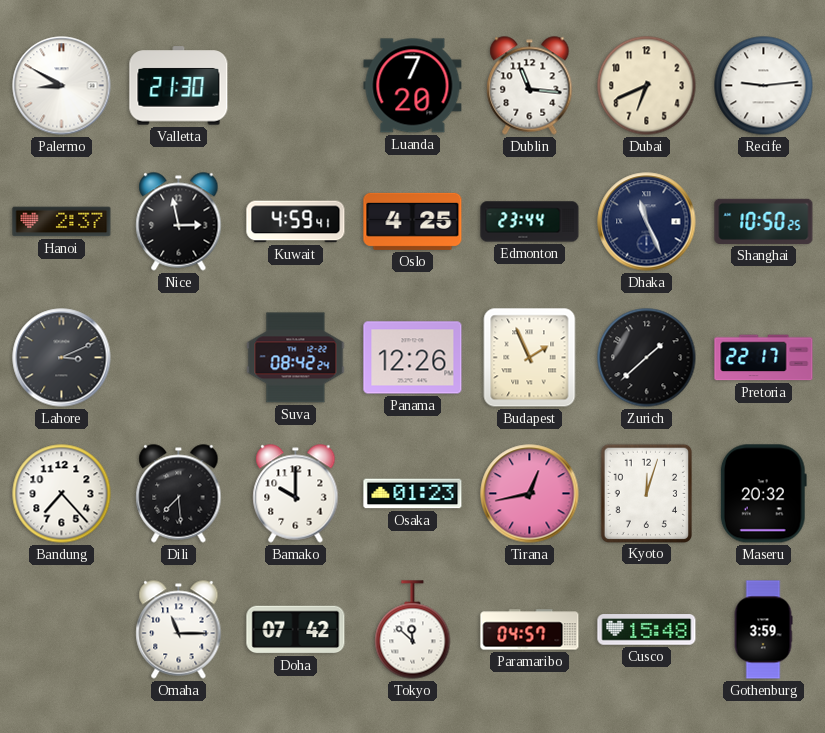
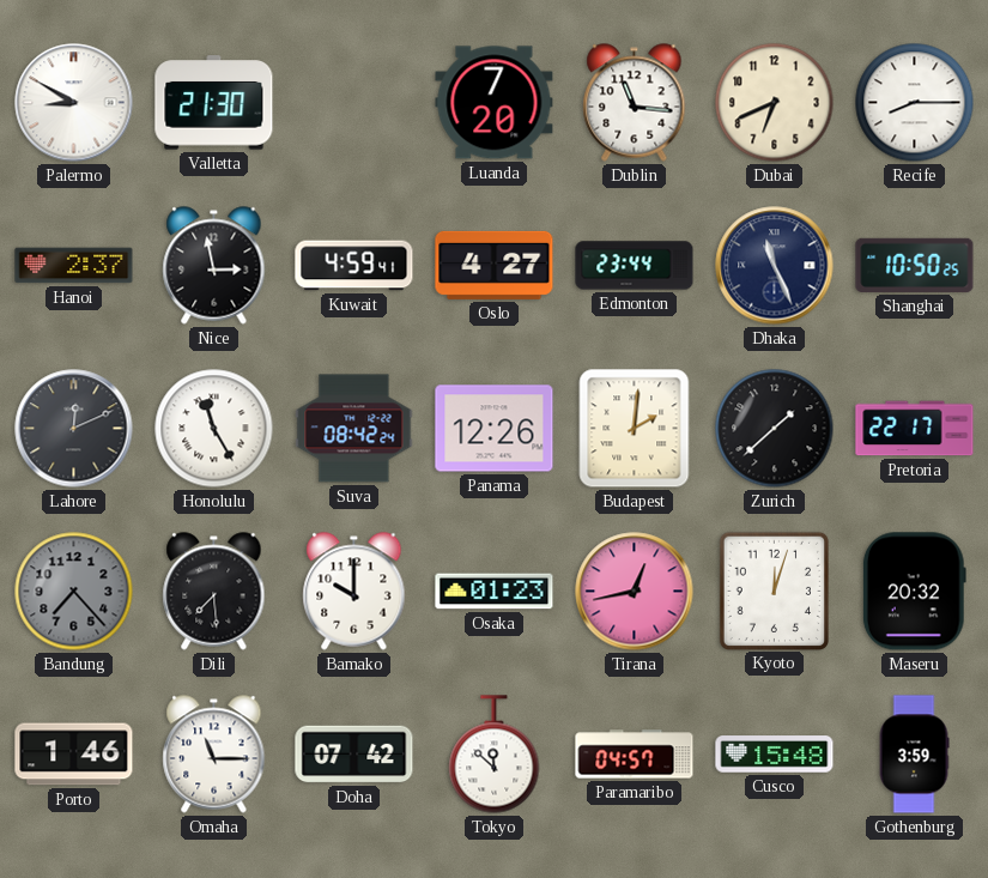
Recife: 9:14 -> 8:15 (915, 103)
Oslo: 4:25 -> 4:27 (495, 265)
Lahore: 3:11 -> 12:11 (74, 429)
Honolulu: none -> 11:25 (214, 429)
Budapest: 1:56 -> 2:01 (635, 429)
Bandung dial: white -> grey (74, 592)
Porto: none -> 1:46 (74, 755)
